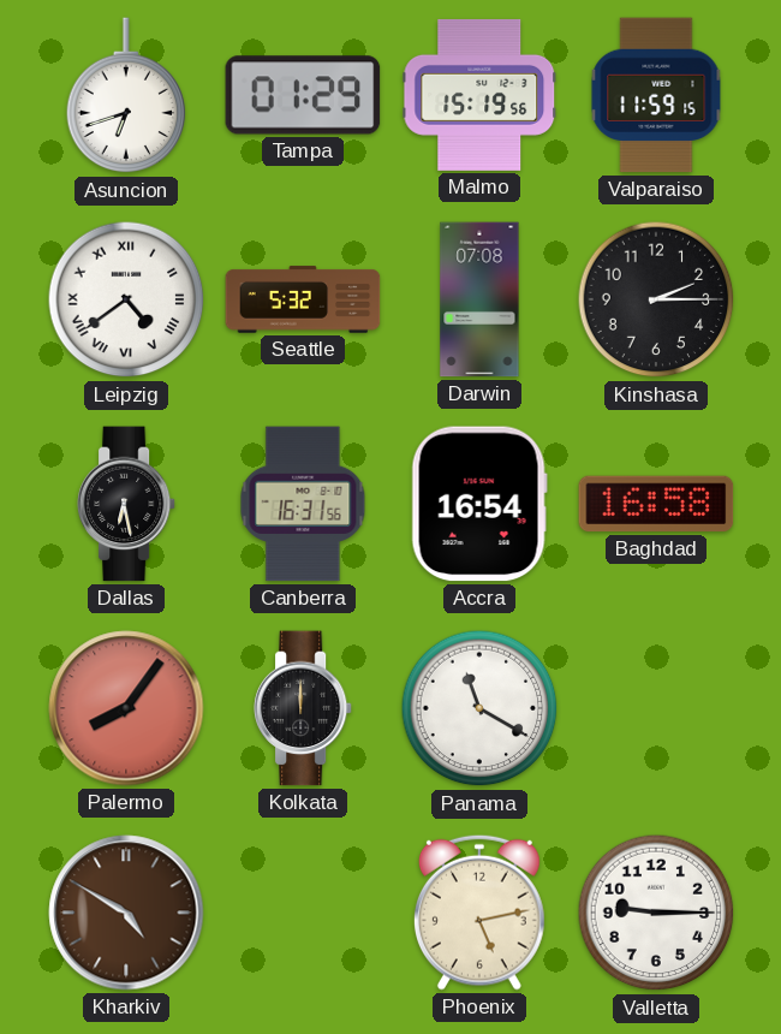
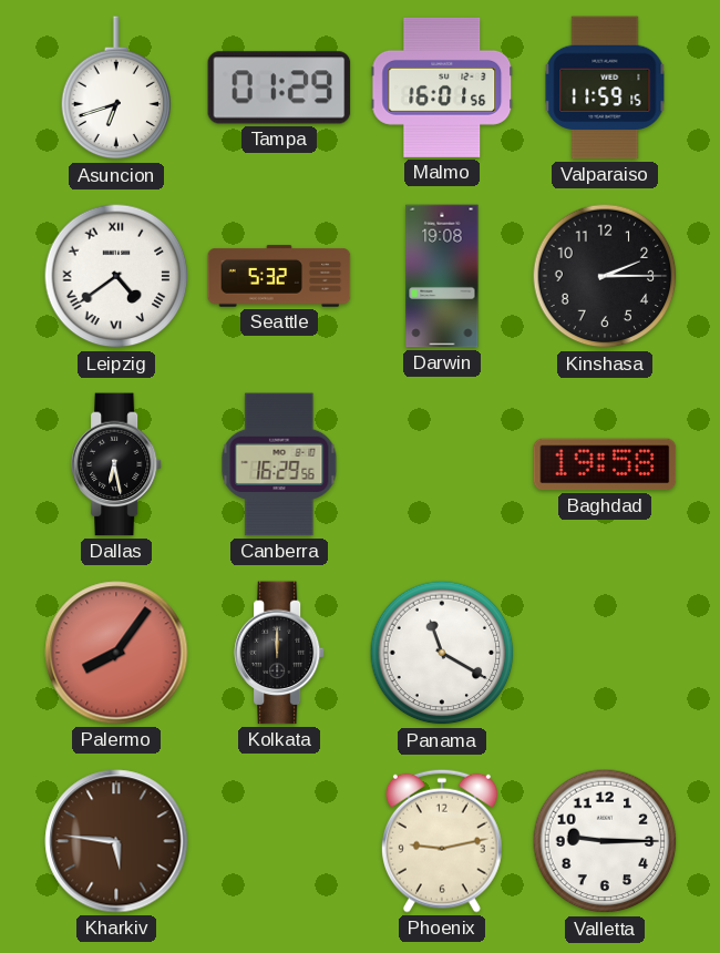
Malmo: 15:19 -> 16:01 (442, 88)
Darwin: 07:08 -> 19:08 (442, 276)
Canberra: 16:31 -> 16:29 (279, 464)
Accra: 16:54 -> none (479, 504)
Baghdad: 16:58 -> 19:58 (605, 464)
Kharkiv: 4:50 -> 5:46 (116, 841)
Phoenix: 5:13 -> 9:13 (442, 841)
